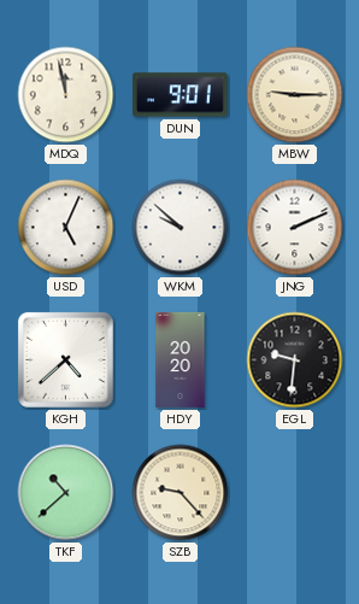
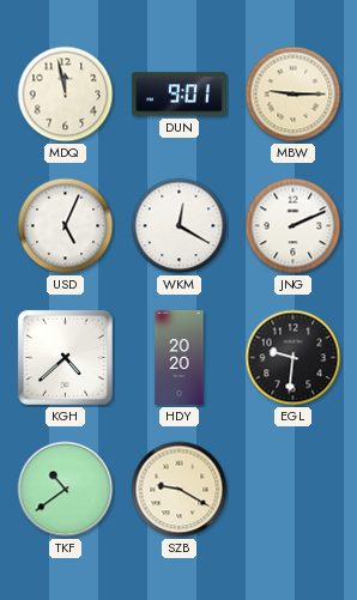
WKM: 9:52 -> 12:20 (180, 226)
TKF: 10:38 -> 10:39 (66, 490)
SZB: 9:23 -> 9:20 (180, 490)
